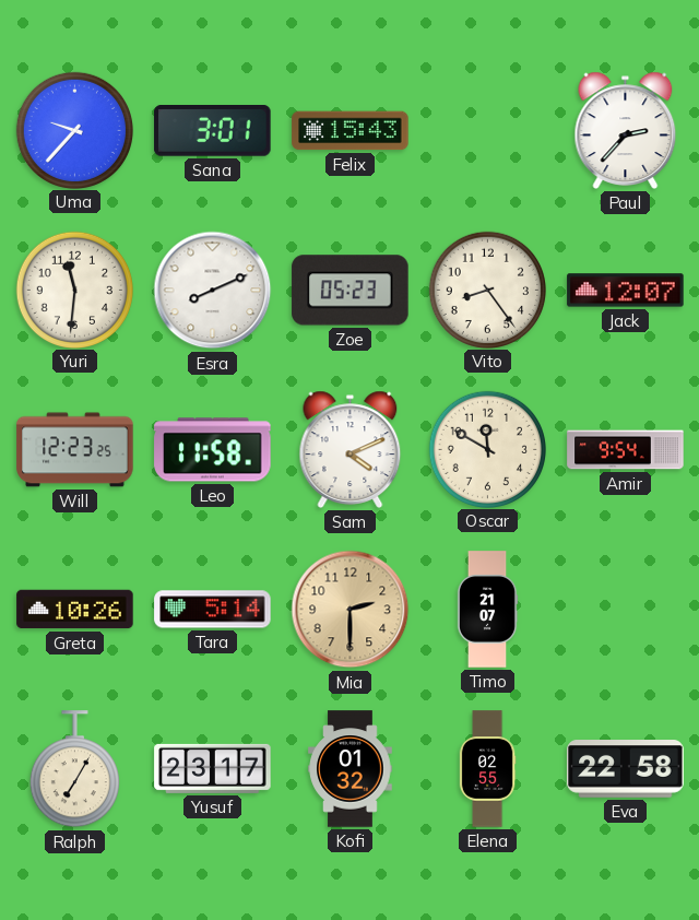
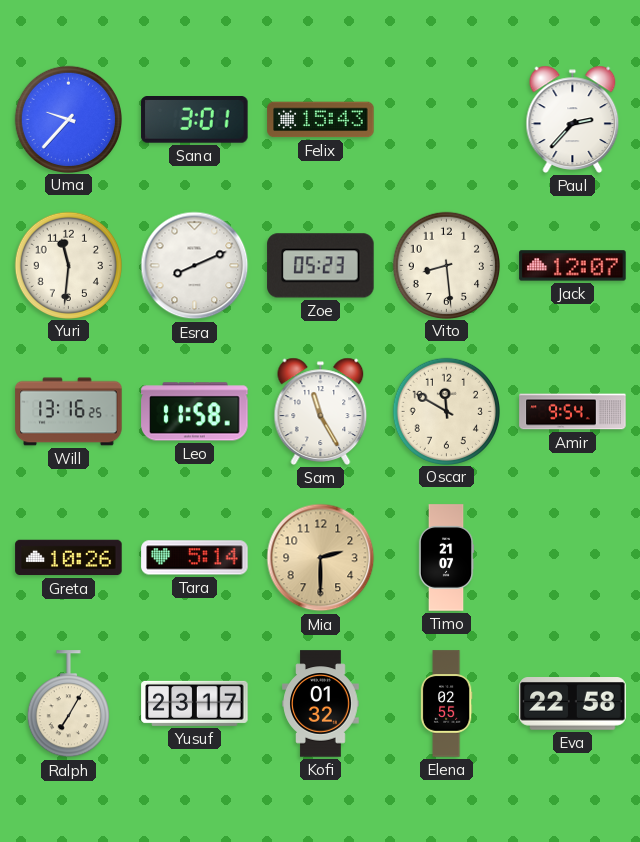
Vito: 8:24 -> 8:29 (446, 265)
Will: 12:23 -> 13:16 (69, 412)
Sam: 4:11 -> 11:25 (321, 411)
